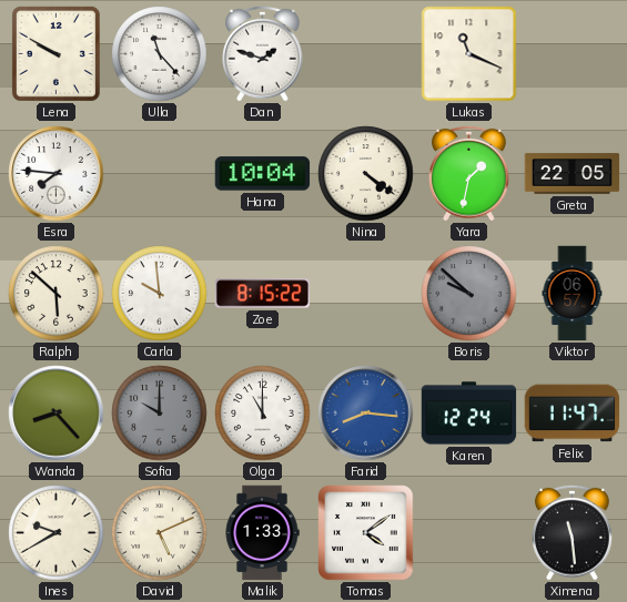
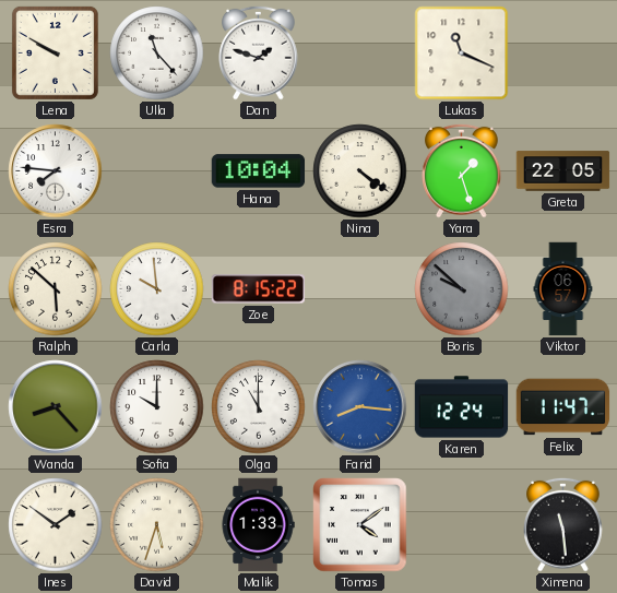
Yara: 1:32 -> 1:27 (462, 170)
Sofia dial: grey -> white (157, 407)
Ines: 9:40 -> 1:51 (56, 525)
David: 5:11 -> 5:33 (157, 525)
